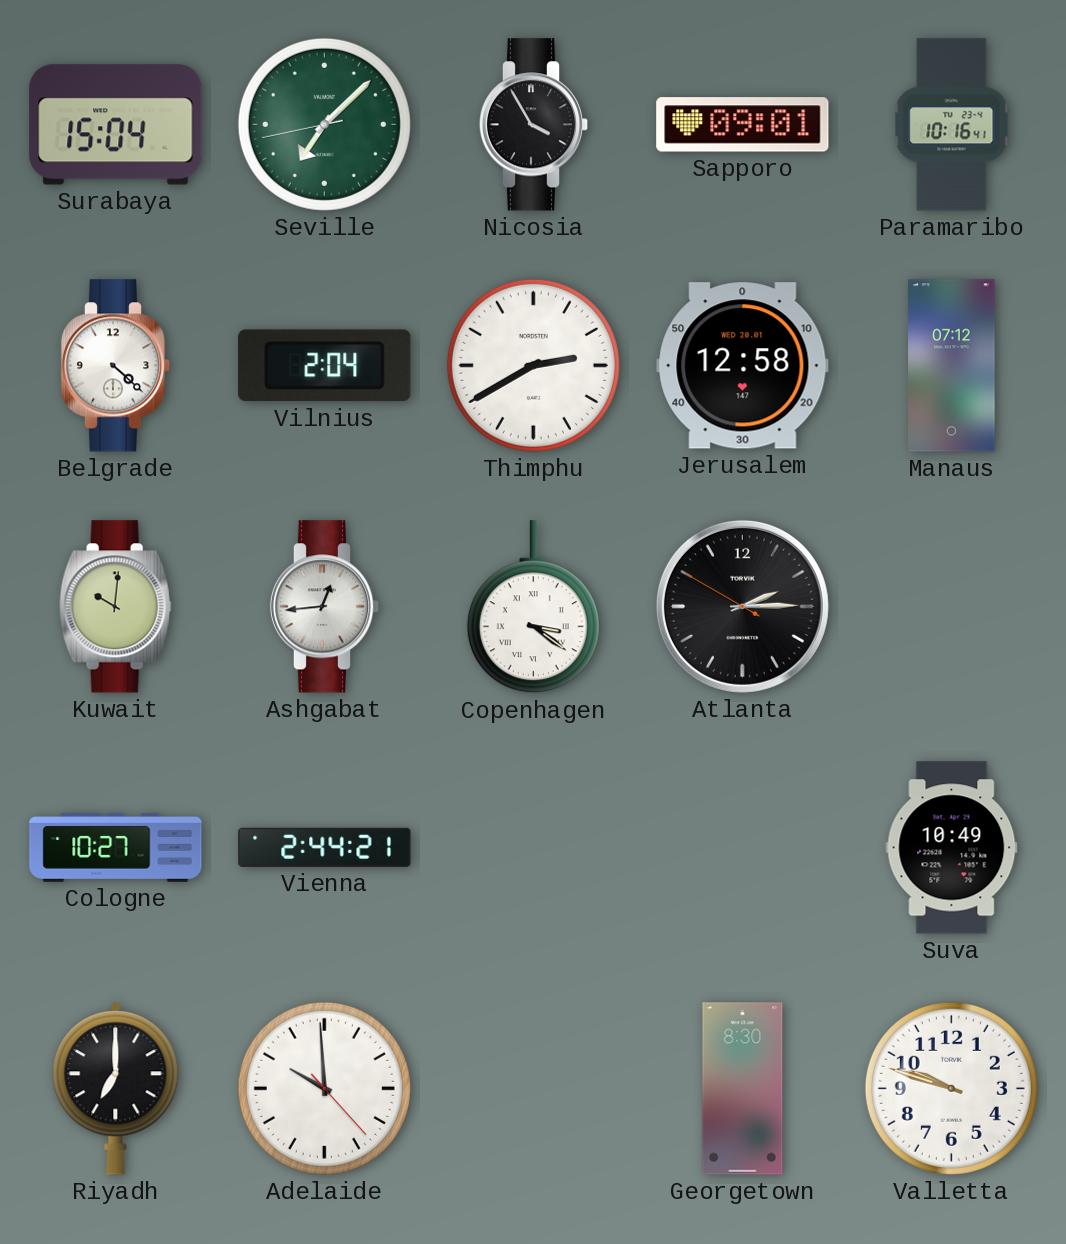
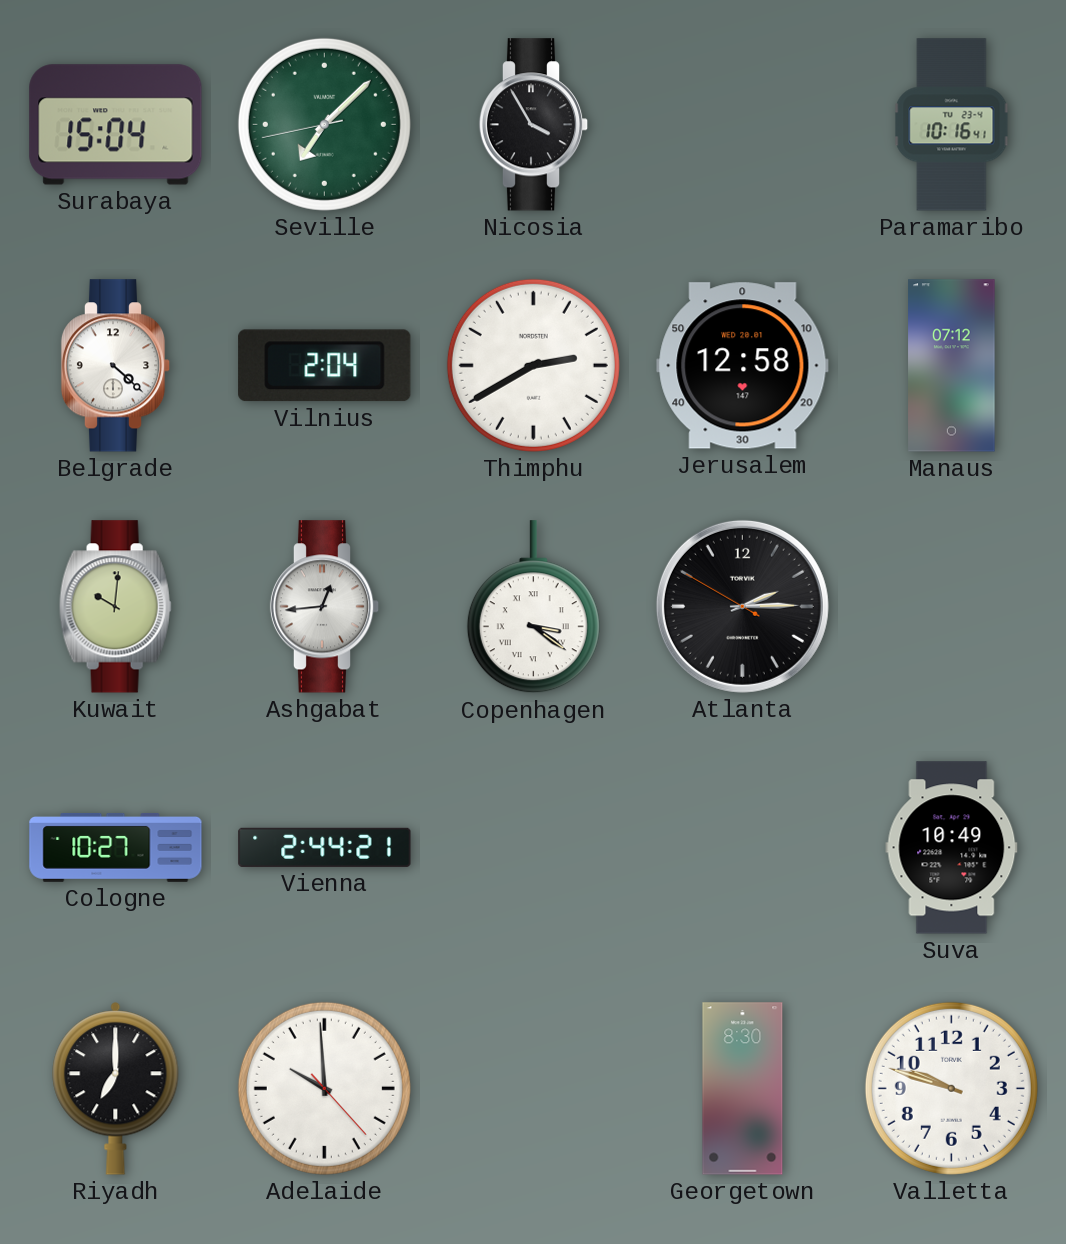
Sapporo: 09:01 -> none (743, 125)
